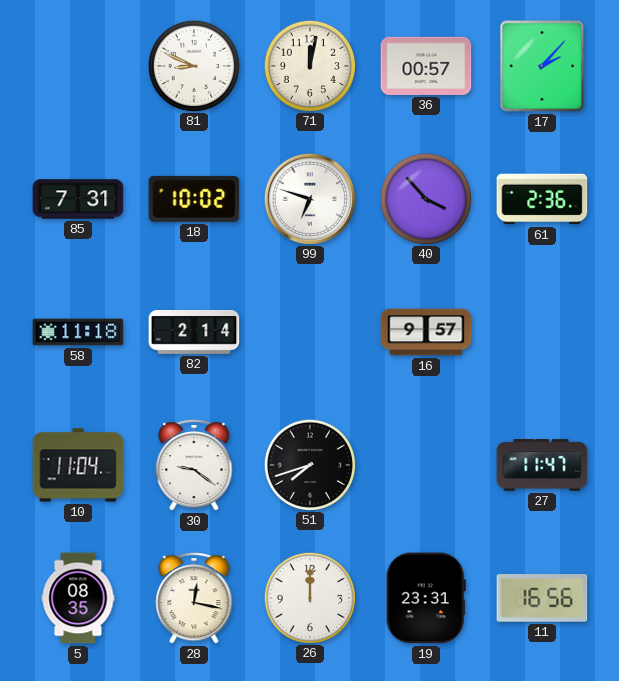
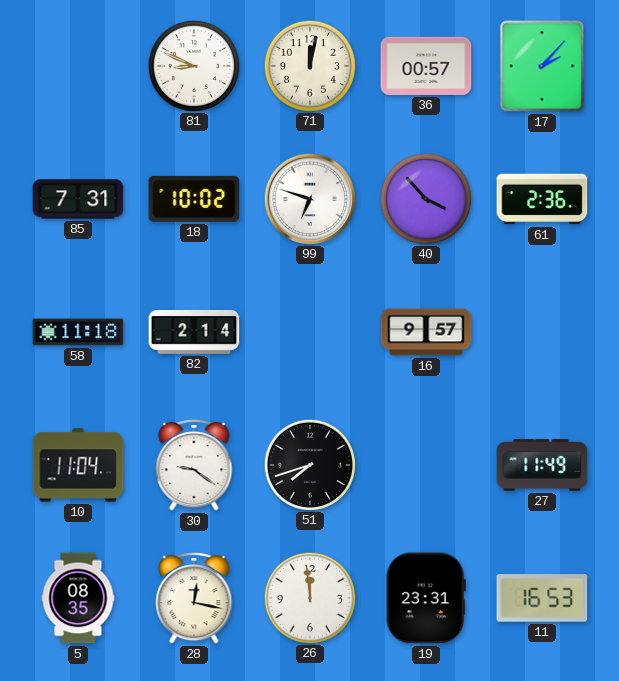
27: 11:47 -> 11:49 (542, 465)
26: 12:00 -> 11:59 (309, 597)
11: 16:56 -> 16:53 (542, 598)
